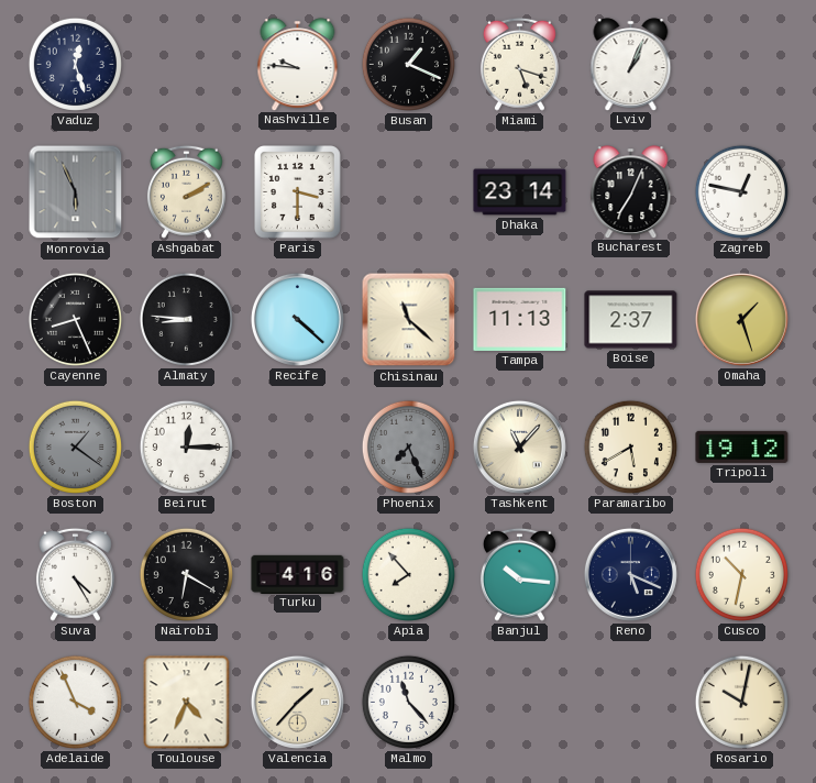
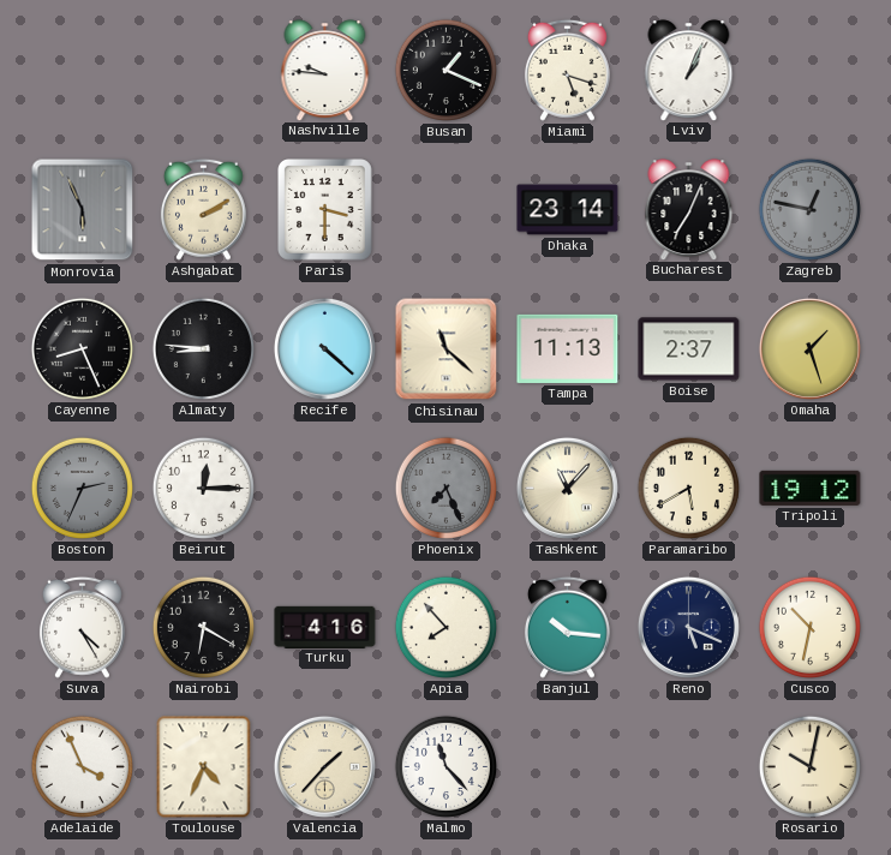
Vaduz: 12:27 -> none (75, 64)
Zagreb dial: white -> grey (809, 209)
Boston: 1:21 -> 2:34 (82, 488)
